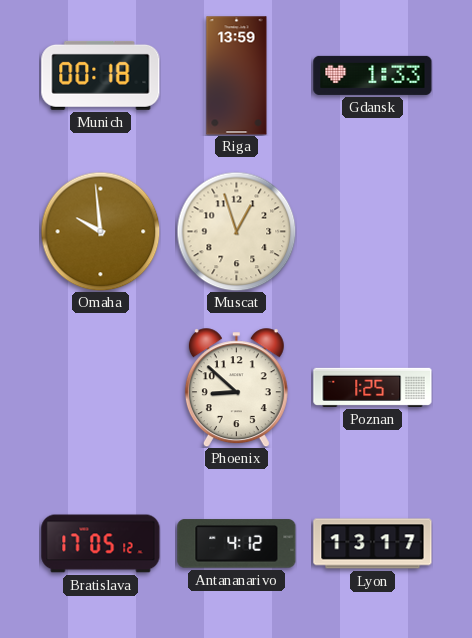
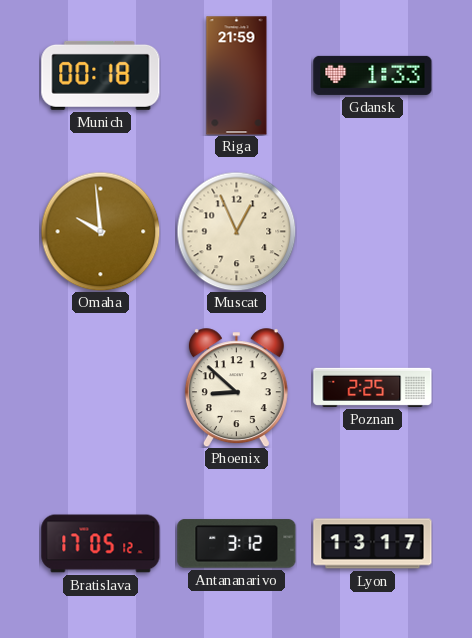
Riga: 13:59 -> 21:59 (237, 76)
Muscat: 12:57 -> 12:56 (236, 231)
Poznan: 1:25 -> 2:25 (373, 387)
Antananarivo: 4:12 -> 3:12 (237, 544)
